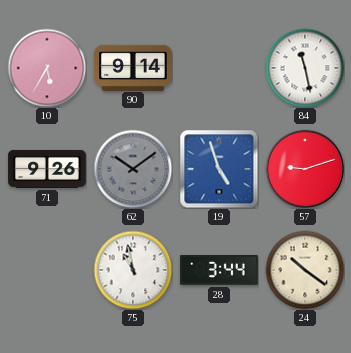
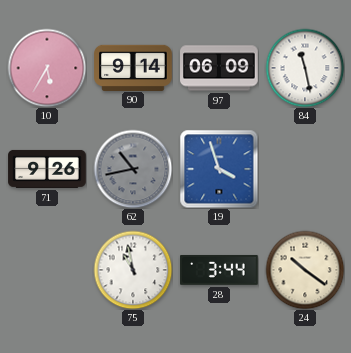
97: none -> 06:09 (219, 68)
62: 10:09 -> 10:43 (133, 169)
19: 4:57 -> 3:57 (219, 169)
57: 9:12 -> none (305, 169)
